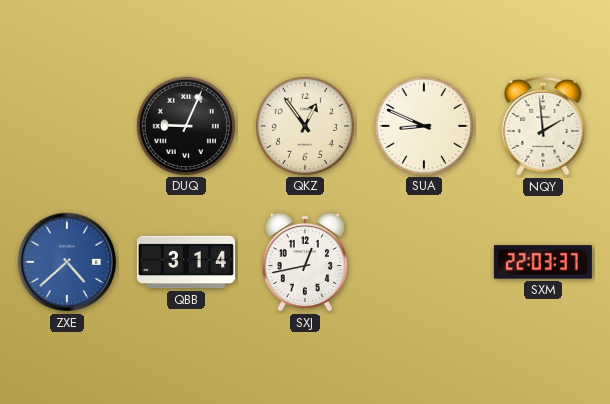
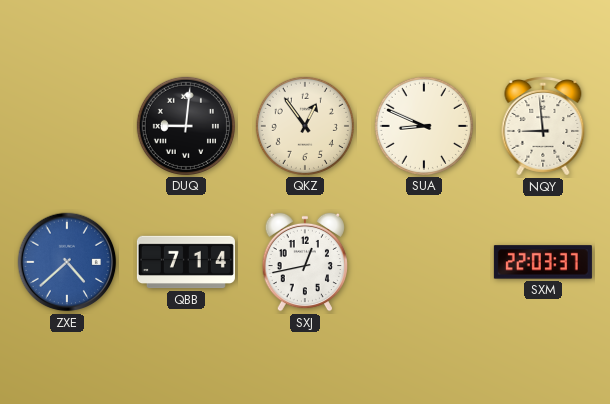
DUQ: 9:04 -> 9:01 (186, 126)
NQY: 1:59 -> 8:59 (543, 127)
QBB: 3:14 -> 7:14 (186, 262)
